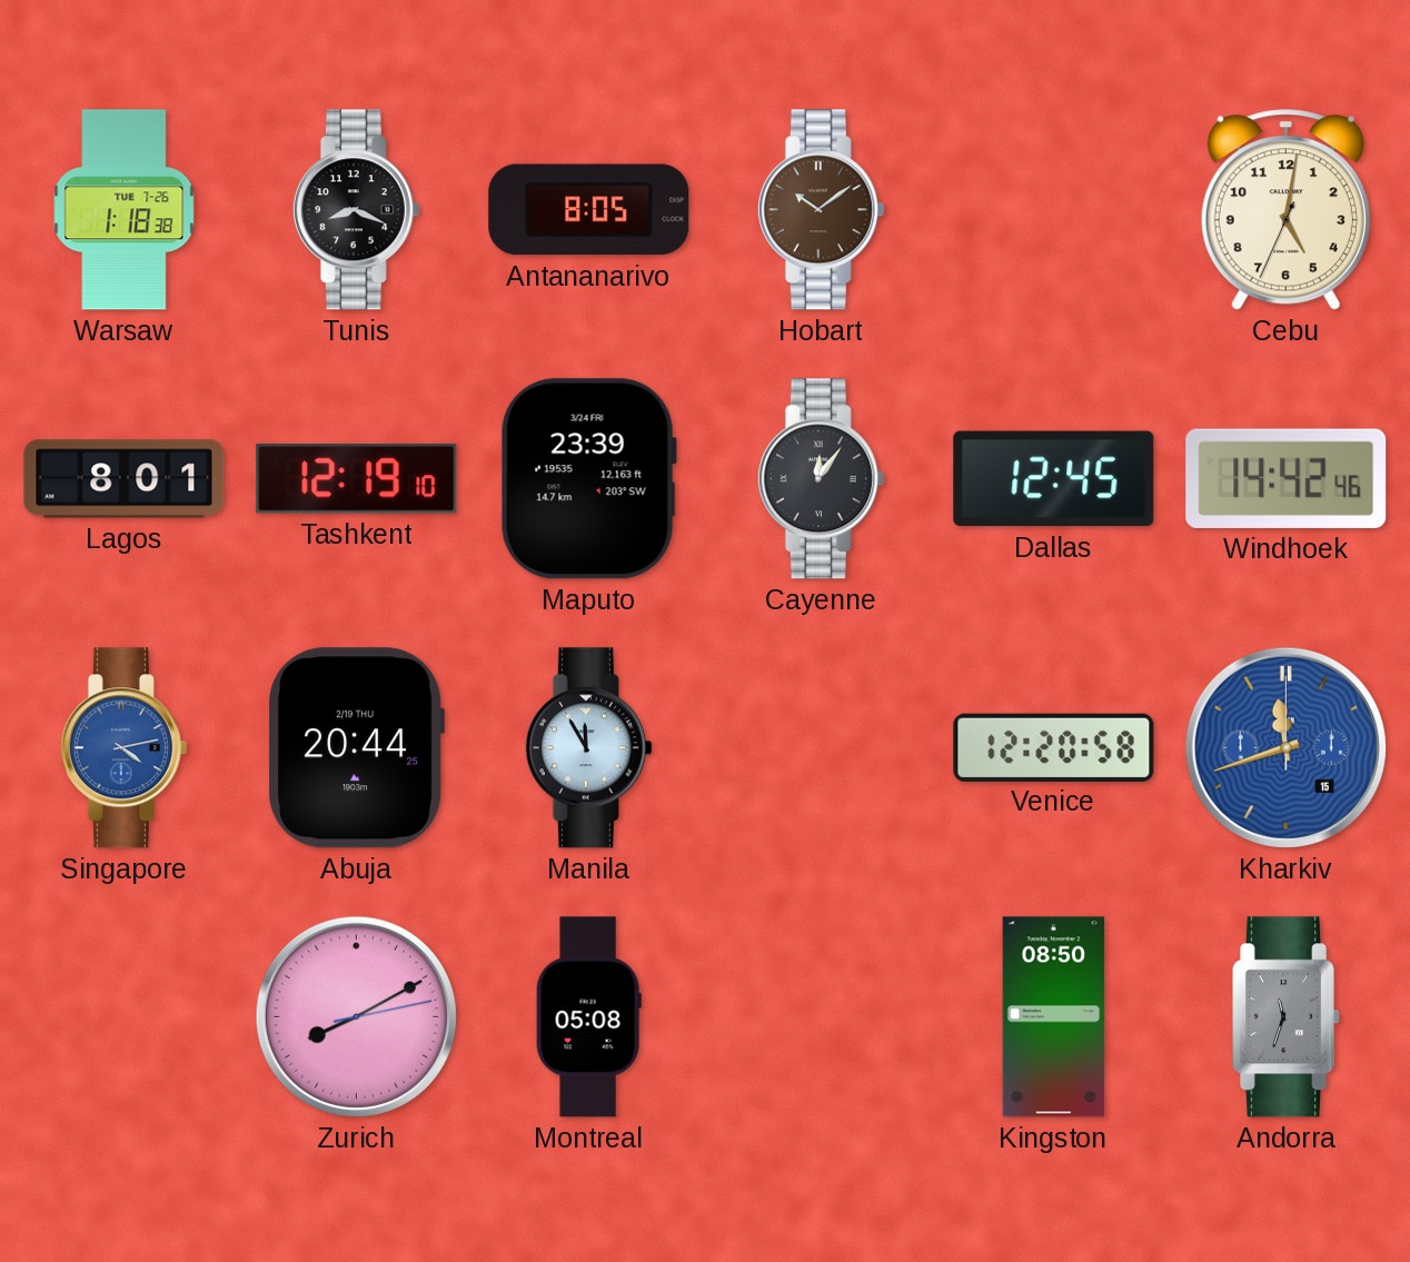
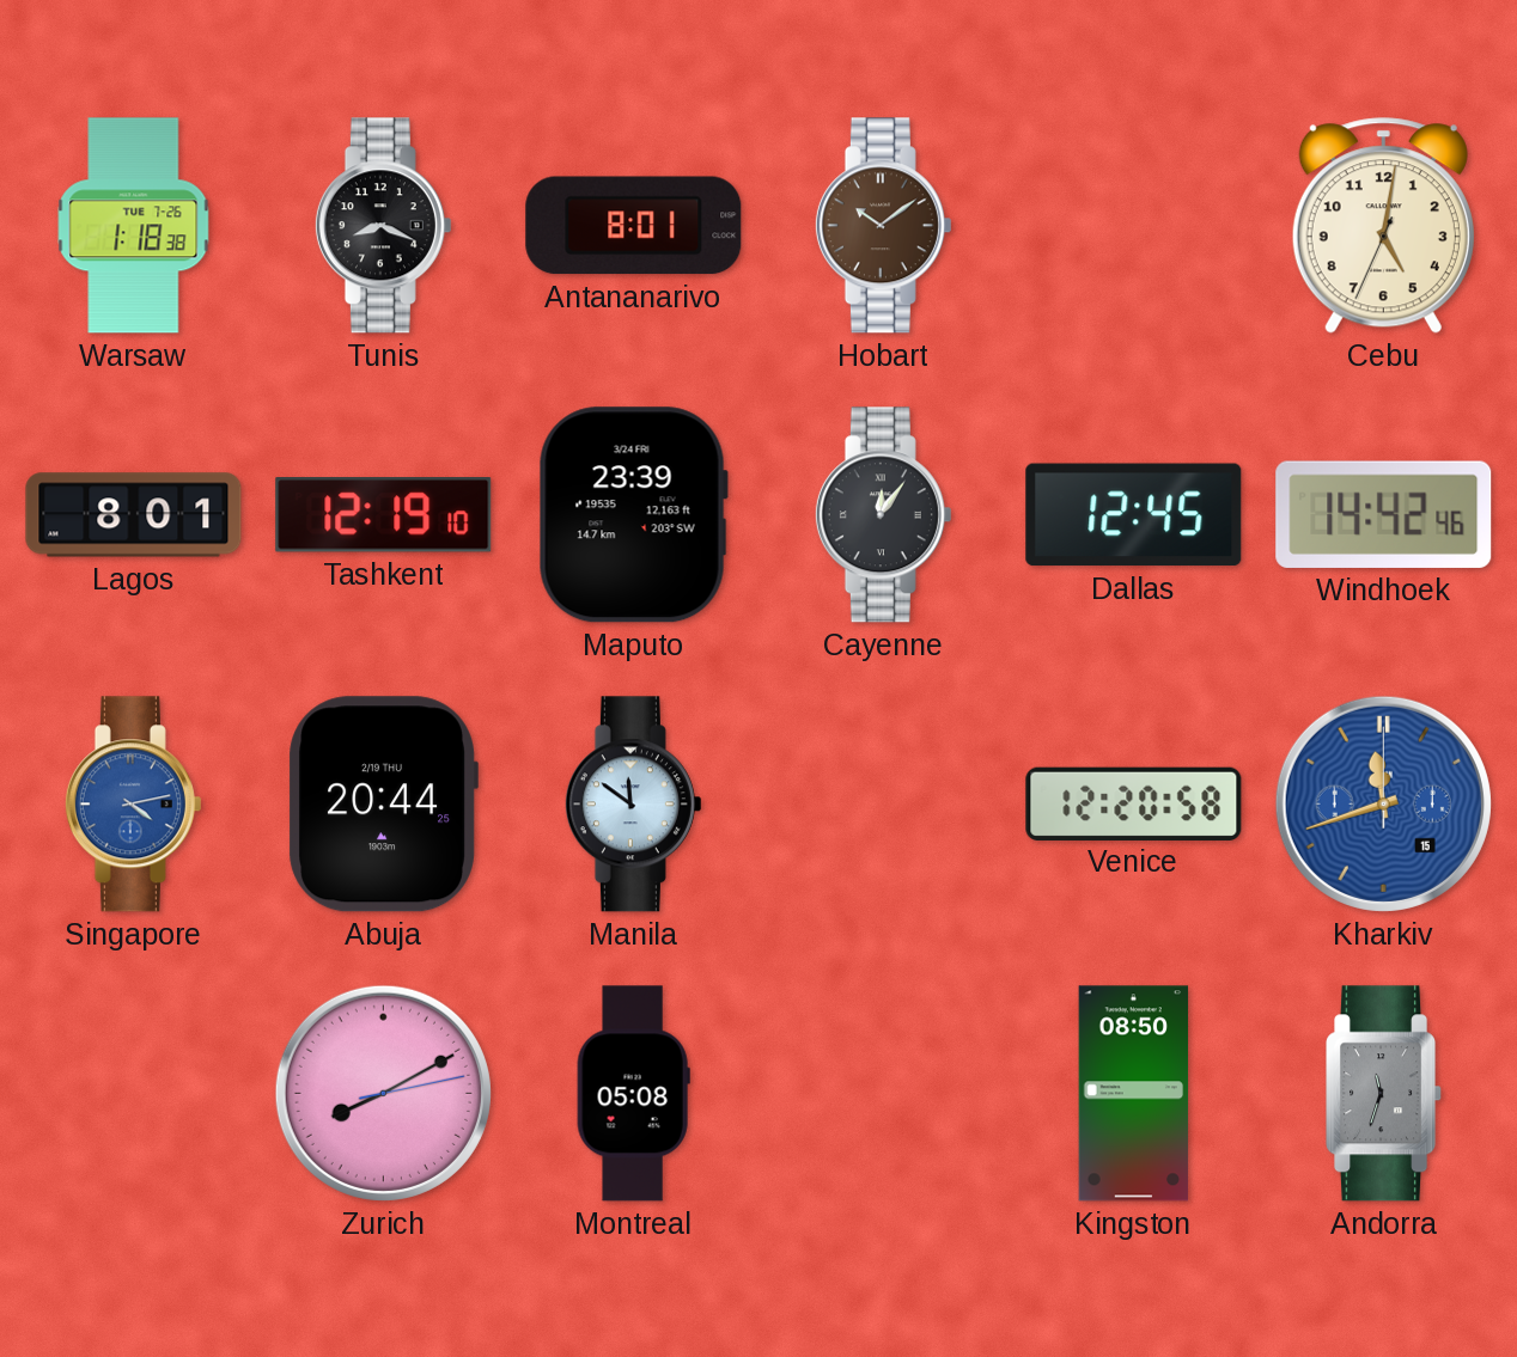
Antananarivo: 8:05 -> 8:01 (634, 226)
Manila: 11:55 -> 11:51 (633, 805)
